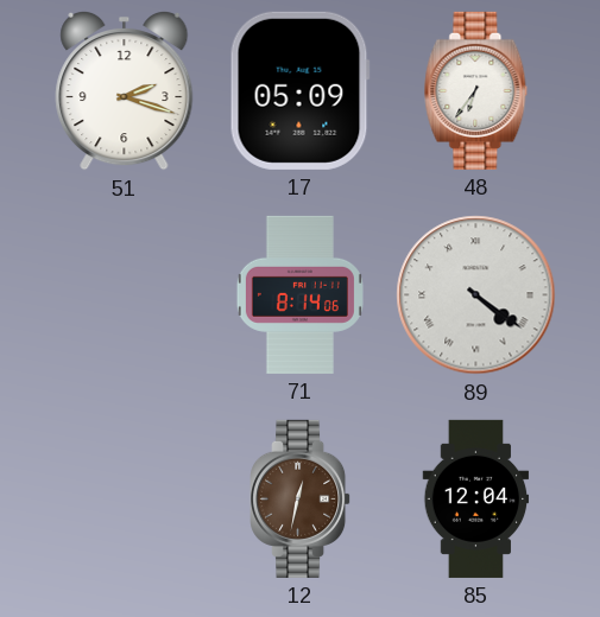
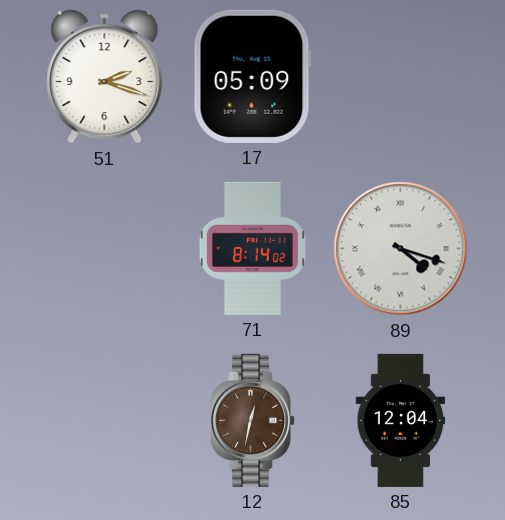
48: 6:36 -> none (476, 90)
71: 8:14:06 -> 8:14:02 (252, 248)
89: 4:21 -> 4:18 (401, 249)
